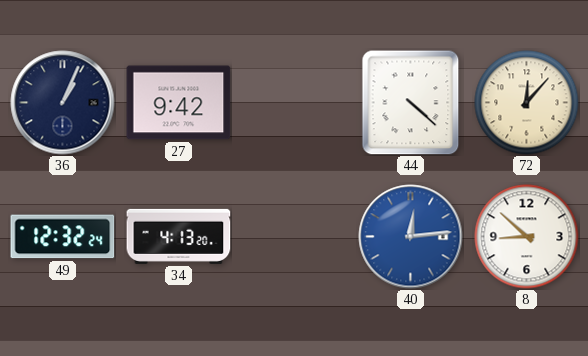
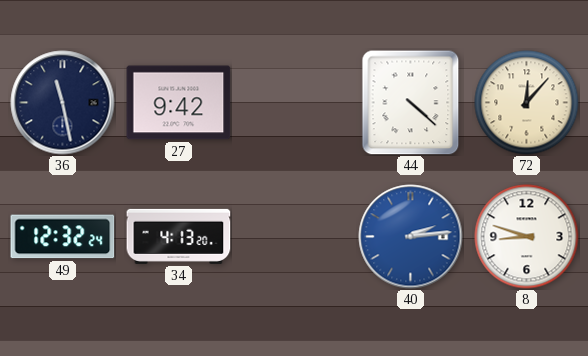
36: 1:04 -> 11:28 (63, 103)
40: 12:14 -> 2:14 (411, 237)
8: 8:52 -> 8:48 (527, 237)
